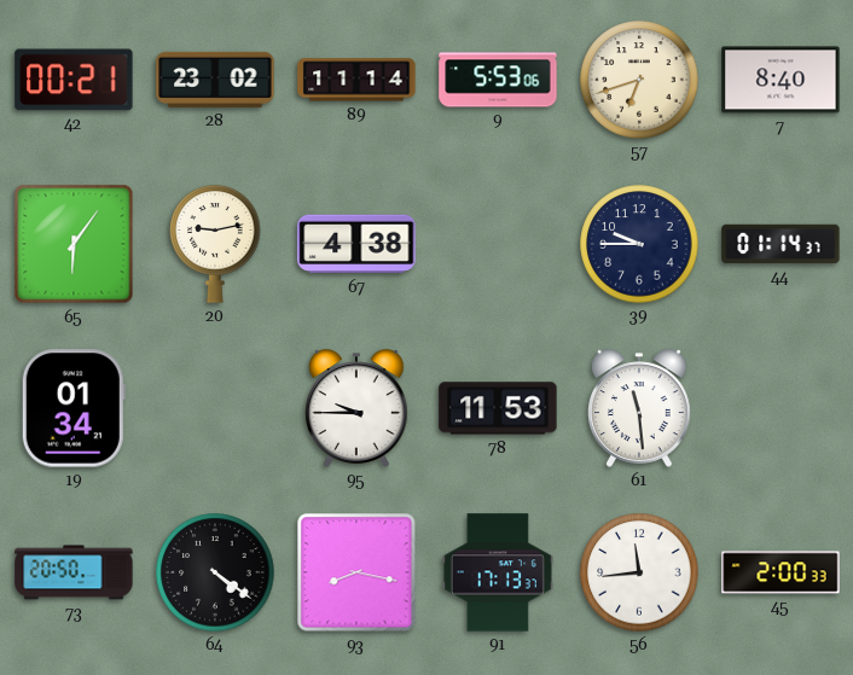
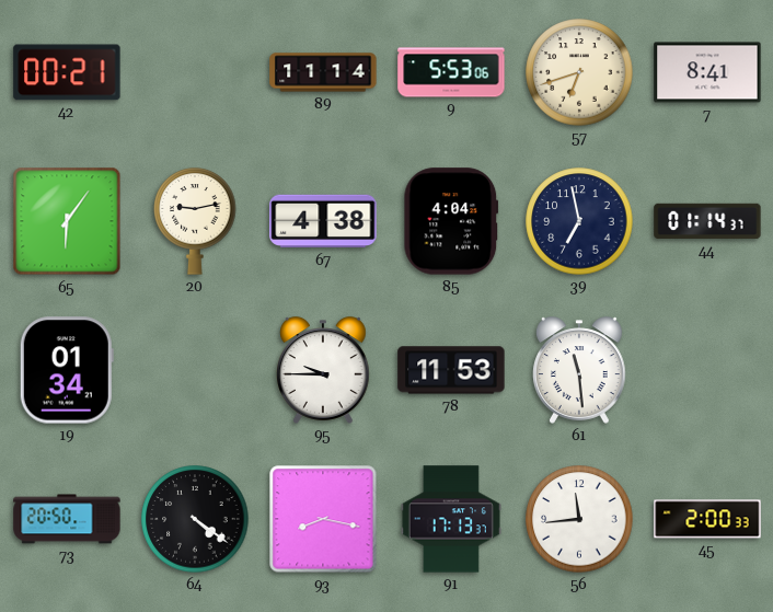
28: 23:02 -> none (215, 80)
7: 8:40 -> 8:41 (707, 72)
85: none -> 4:04 (451, 221)
39: 9:45 -> 6:58 (579, 221)
